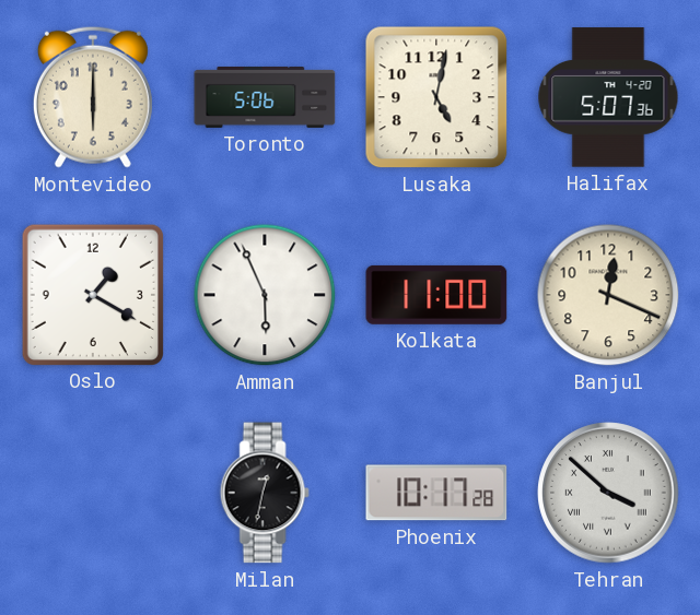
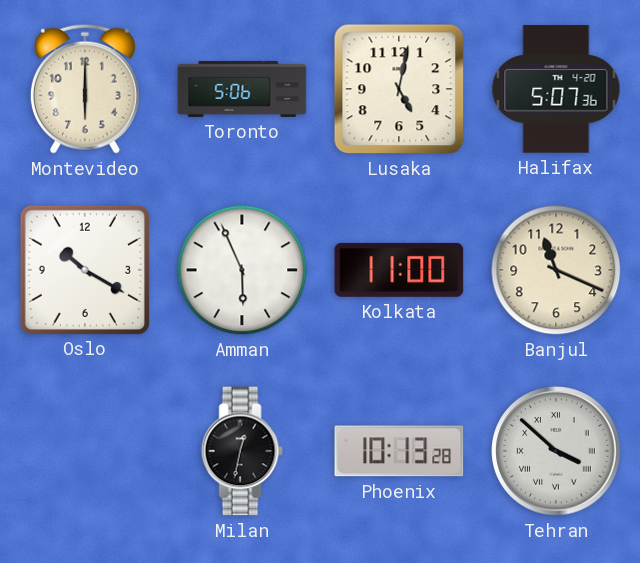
Oslo: 1:20 -> 10:20 (84, 269)
Banjul: 12:19 -> 11:19 (556, 270)
Phoenix: 10:17 -> 10:13 (399, 451)
